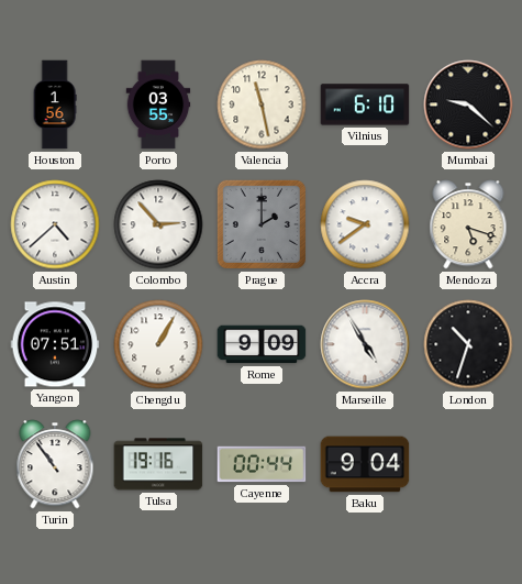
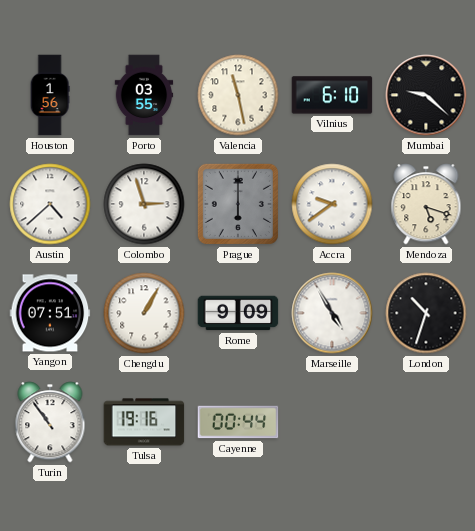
Colombo: 2:53 -> 2:57 (144, 204)
Prague: 2:00 -> 6:00 (238, 204)
Baku: 9:04 -> none (365, 464)
